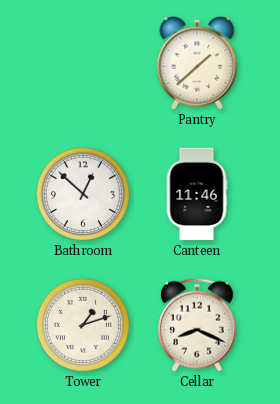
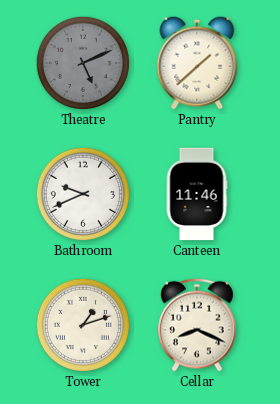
Theatre: none -> 5:11 (83, 63)
Bathroom: 12:52 -> 9:41 (83, 194)
